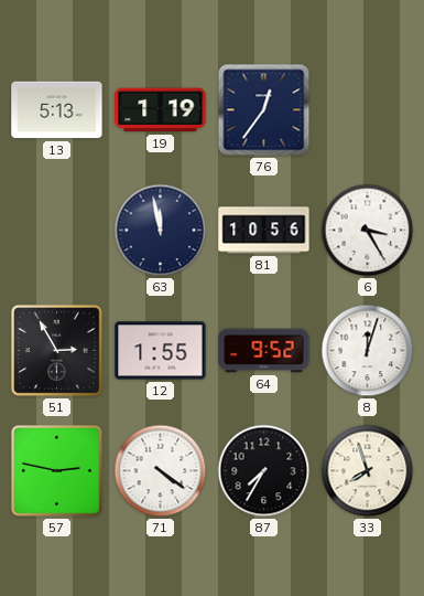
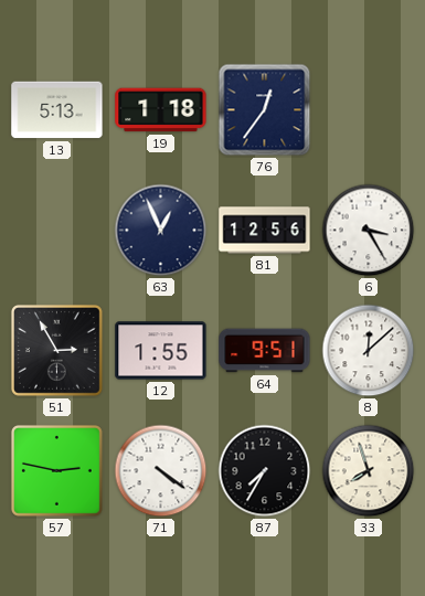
19: 1:19 -> 1:18 (161, 110)
63: 11:58 -> 12:56 (161, 231)
81: 10:56 -> 12:56 (265, 231)
64: 9:52 -> 9:51 (265, 351)
8: 12:03 -> 12:08 (369, 351)
